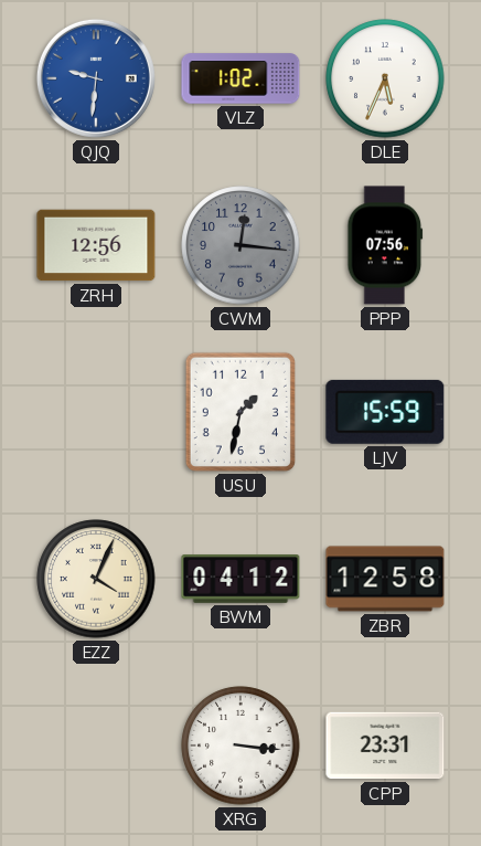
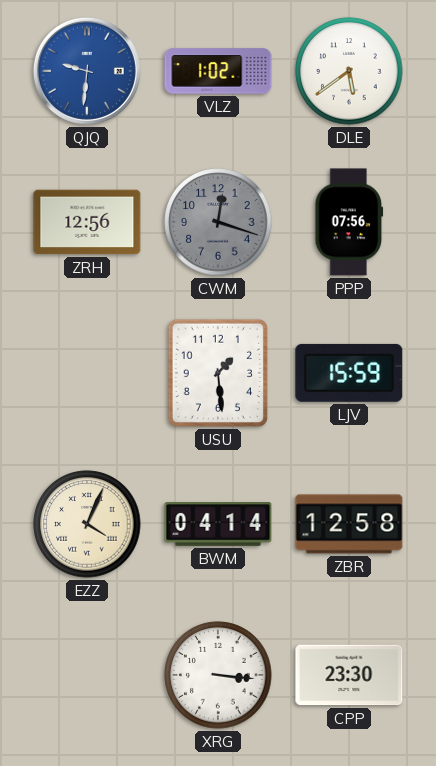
DLE: 5:34 -> 5:39 (349, 71)
CWM: 12:16 -> 12:18 (218, 222)
USU: 1:32 -> 1:29 (218, 373)
BWM: 04:12 -> 04:14 (218, 524)
CPP: 23:31 -> 23:30 (349, 675)
